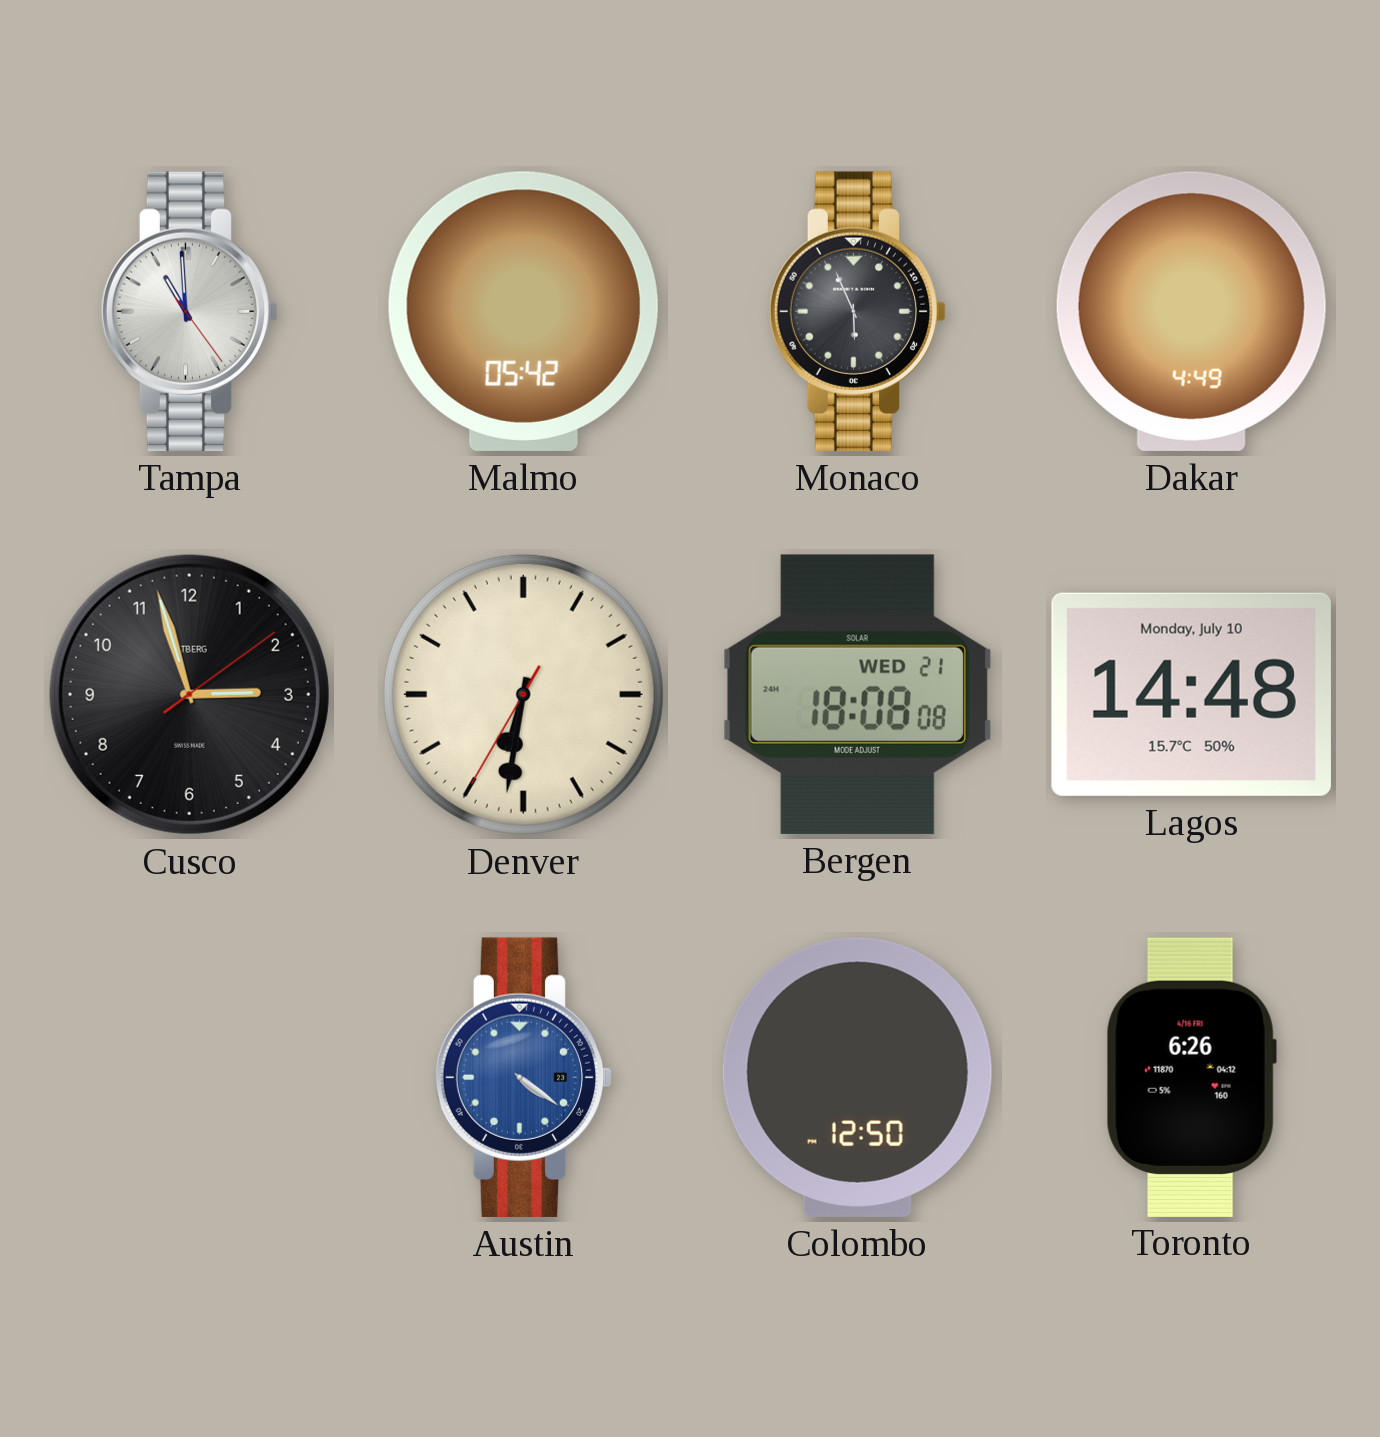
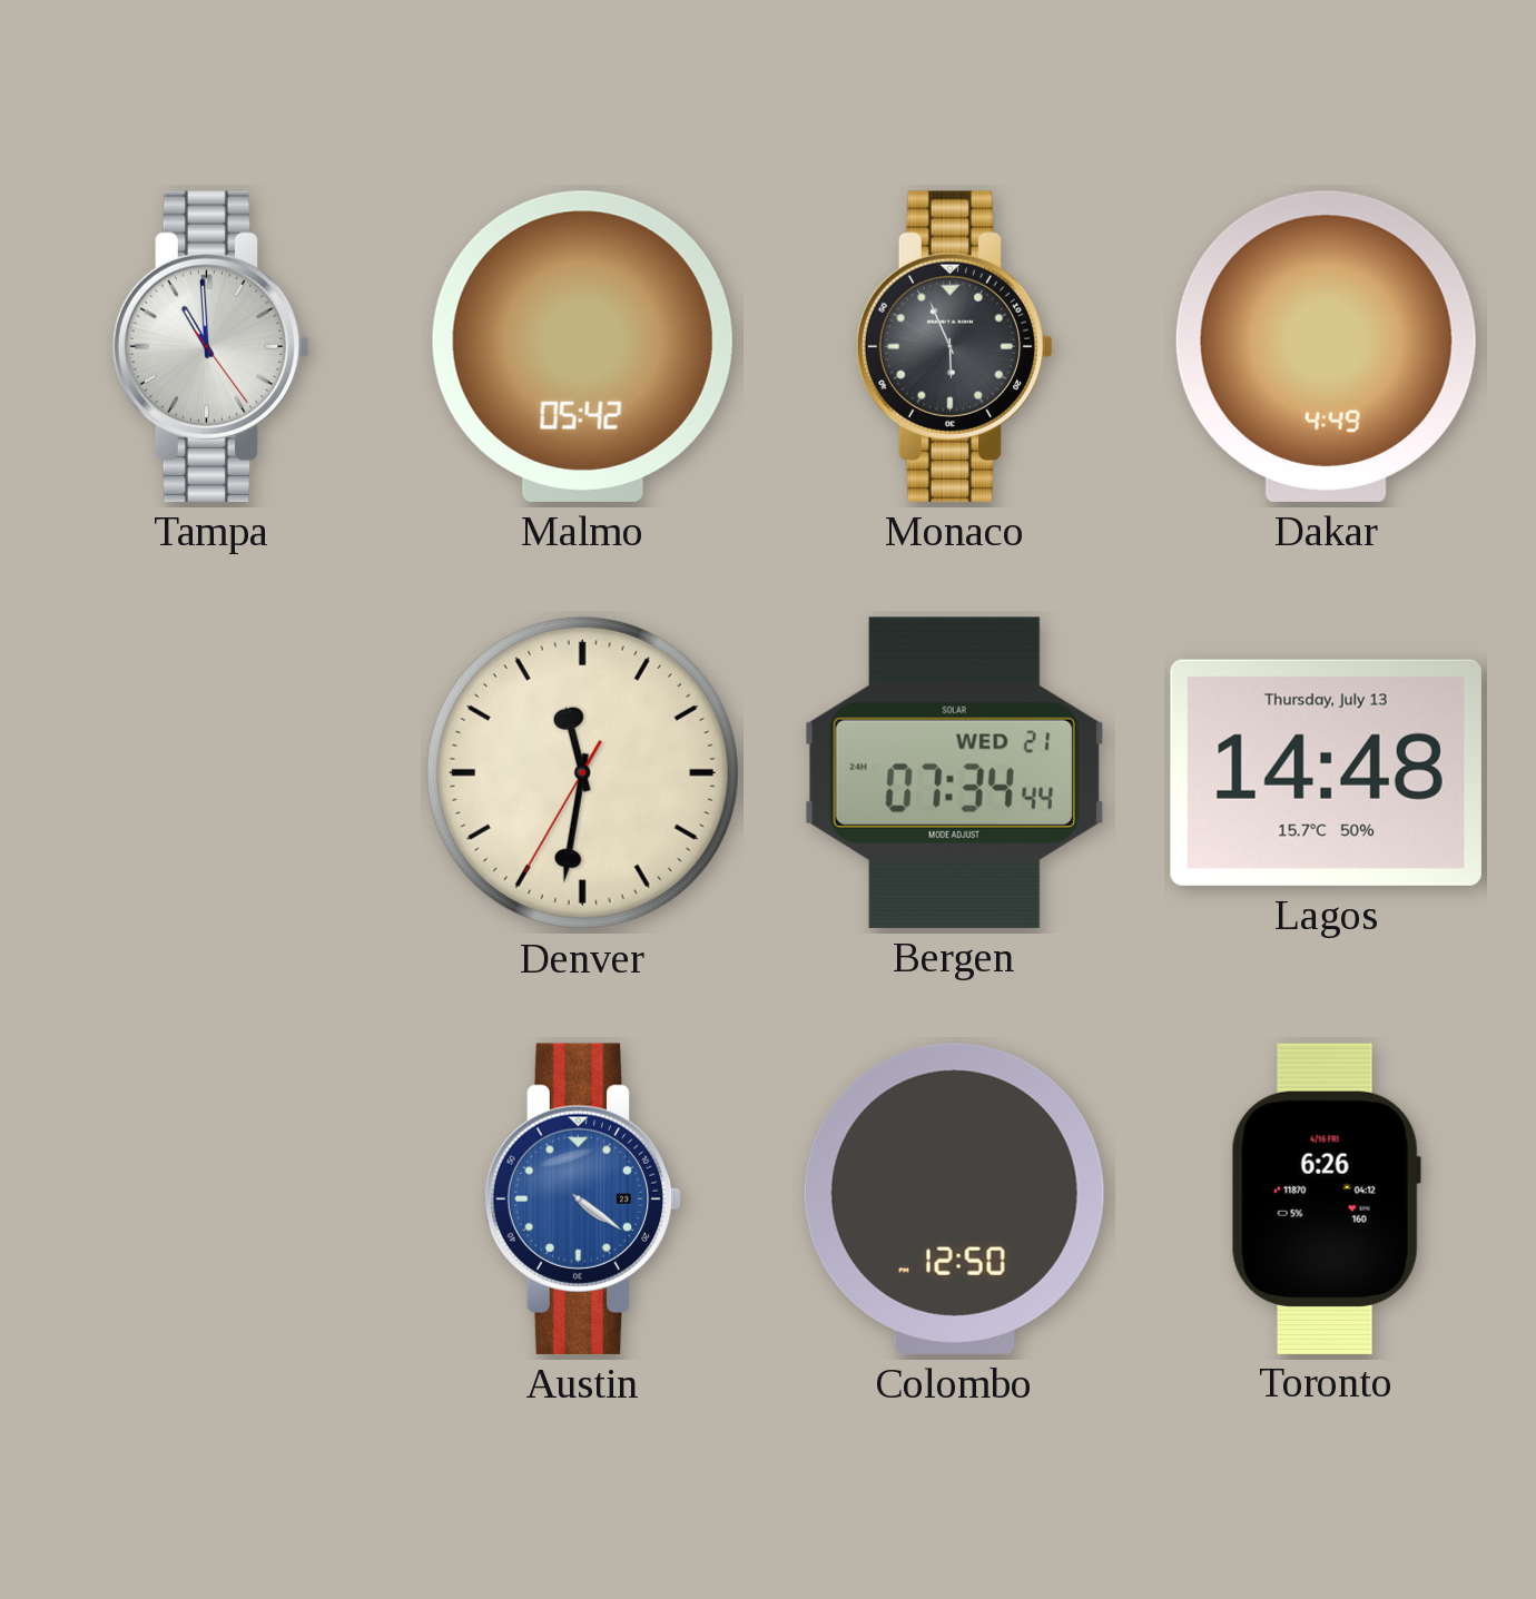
Cusco: 2:57 -> none (189, 694)
Denver: 6:31 -> 11:31 (582, 772)
Bergen: 18:08 -> 07:34 (954, 772)
Lagos date: Monday, July 10 -> Thursday, July 13 (1326, 772)
